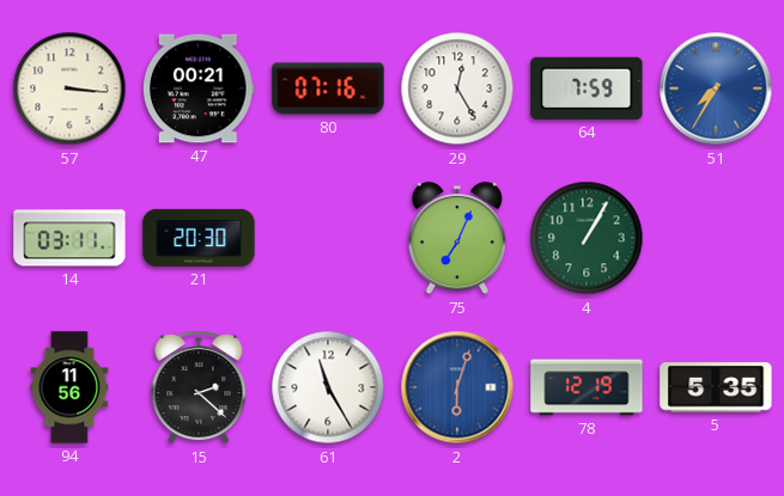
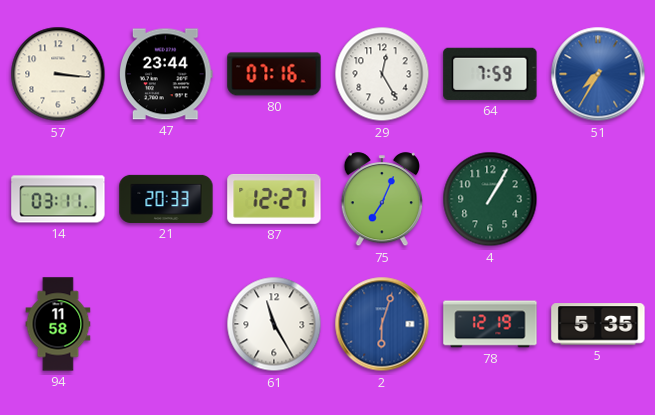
47: 00:21 -> 23:44 (167, 74)
21: 20:30 -> 20:33 (166, 199)
87: none -> 12:27 (274, 199)
94: 11:56 -> 11:58 (58, 324)
15: 2:22 -> none (199, 388)
